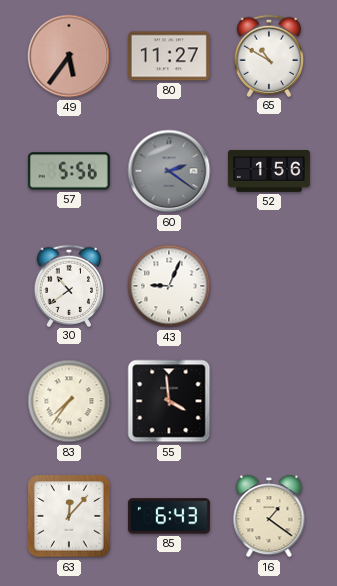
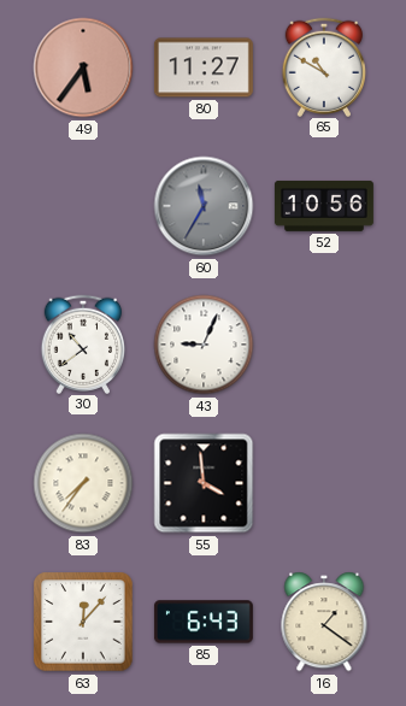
57: 5:56 -> none (69, 171)
60: 2:21 -> 11:35 (204, 206)
52: 1:56 -> 10:56 (324, 206)
